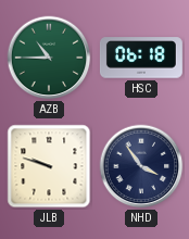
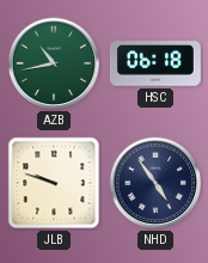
AZB: 10:45 -> 10:43 (54, 63)
NHD: 3:54 -> 4:54 (155, 183)
